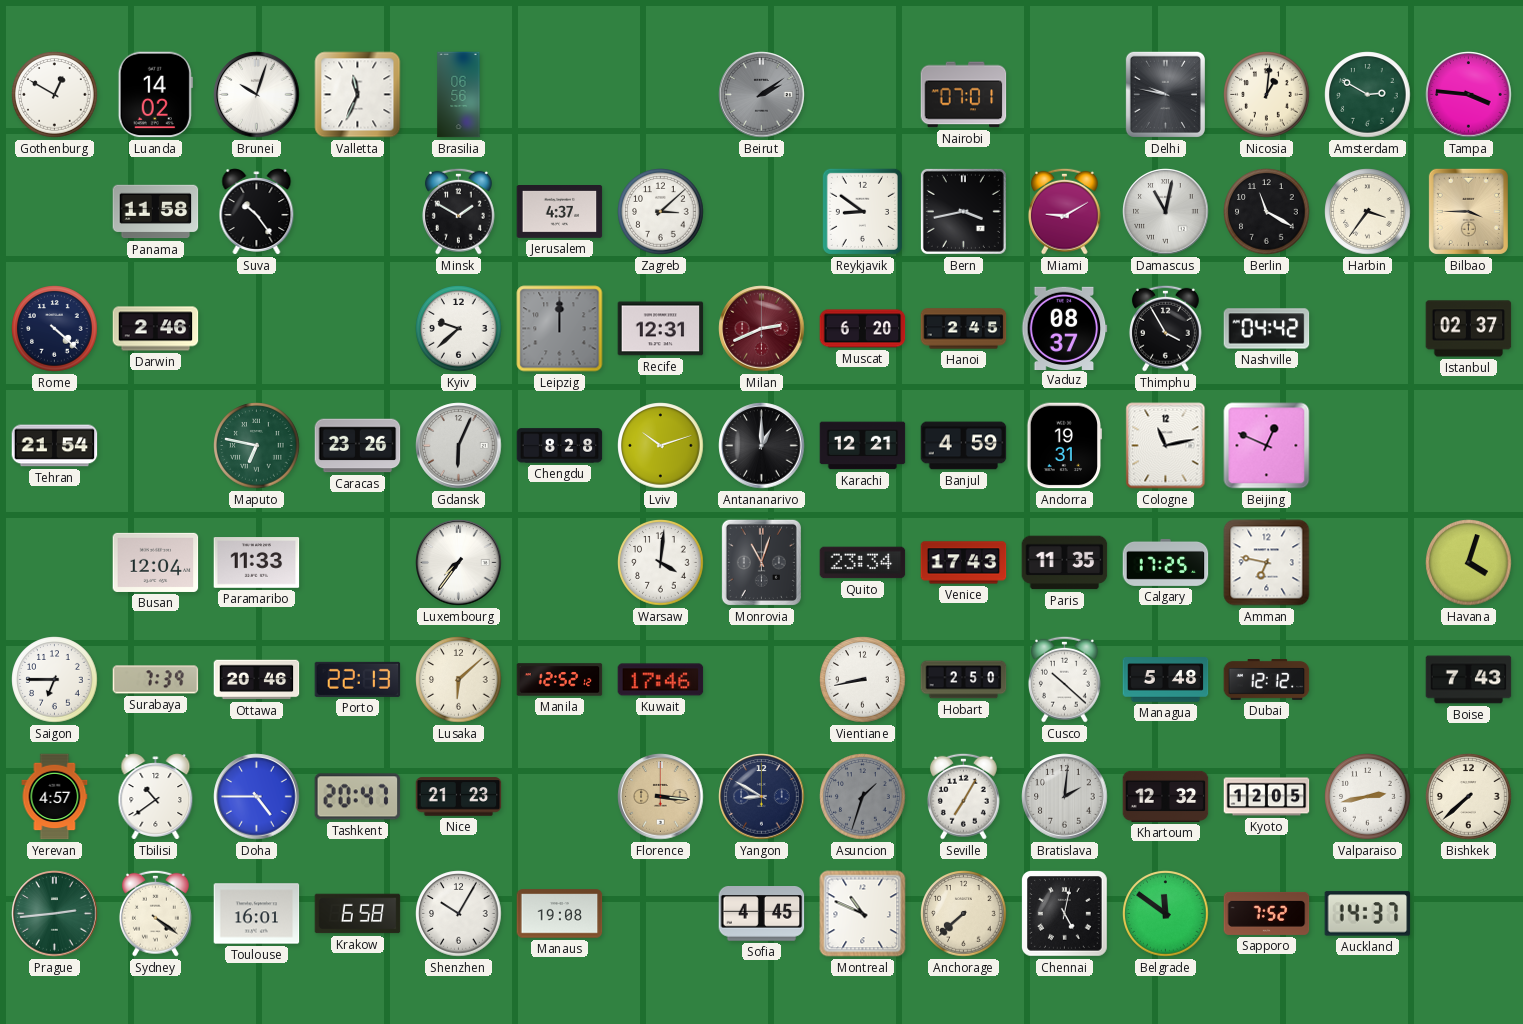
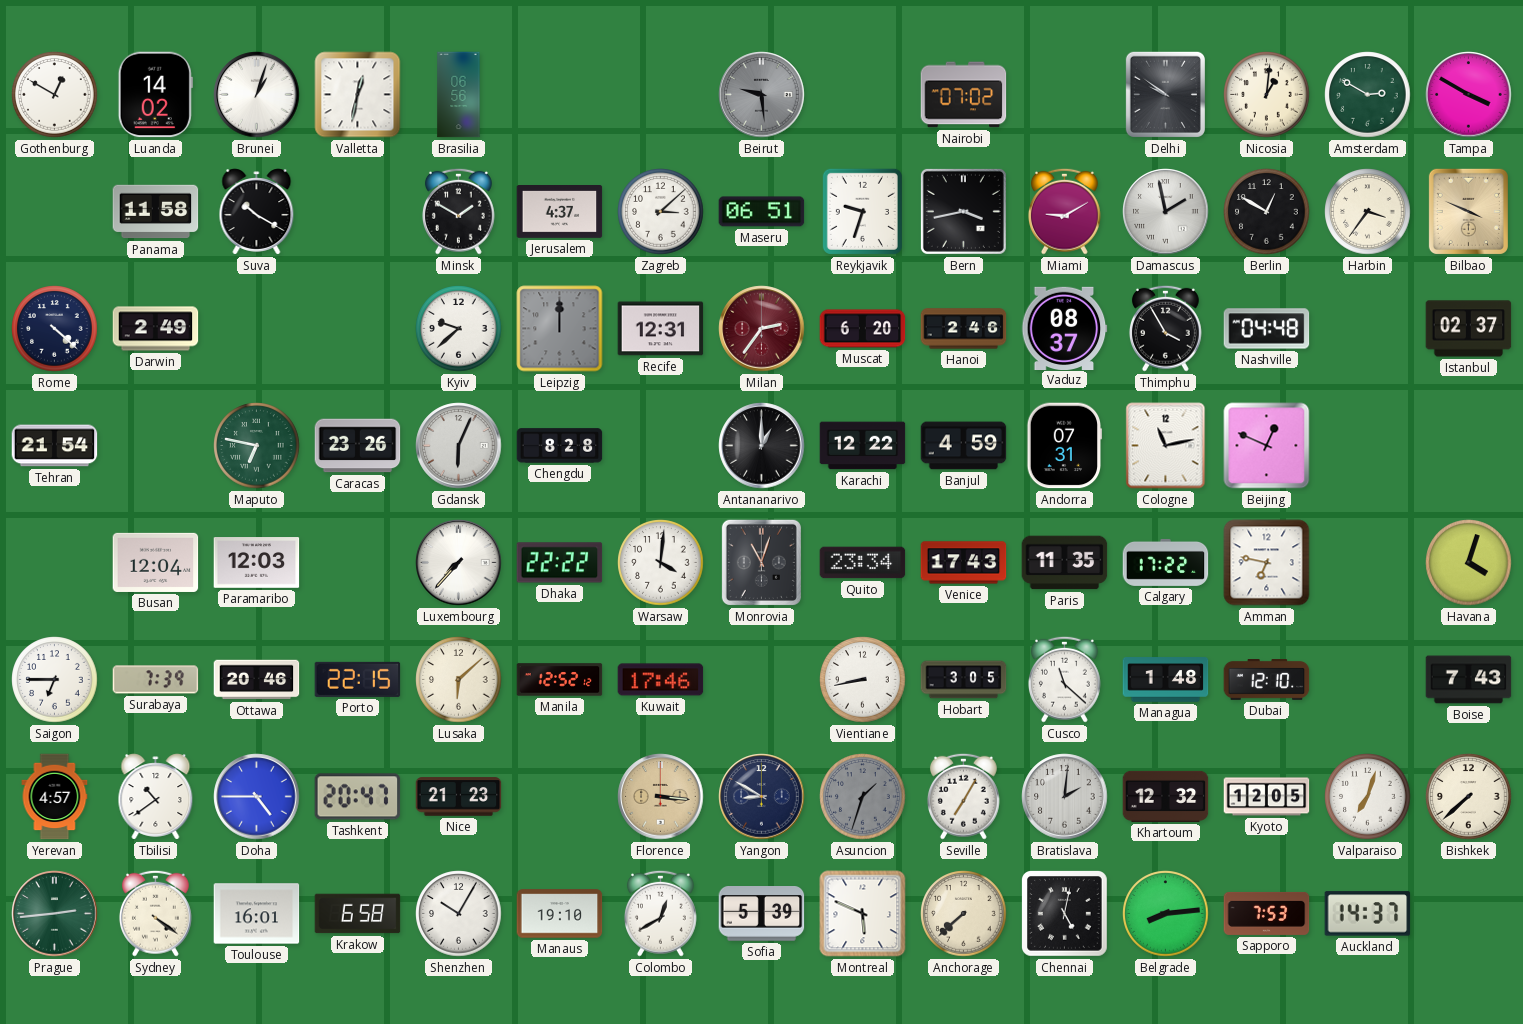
Brunei: 10:03 -> 1:03 (257, 95)
Valletta: 11:34 -> 12:32 (358, 95)
Beirut: 2:09 -> 9:29 (762, 95)
Nairobi: 07:01 -> 07:02 (964, 95)
Delhi: 9:47 -> 9:51 (1165, 94)
Tampa: 3:46 -> 3:50 (1469, 95)
Suva: 10:24 -> 10:20 (257, 212)
Maseru: none -> 06:51 (762, 212)
Reykjavik: 8:51 -> 9:33 (862, 211)
Damascus: 11:02 -> 1:58 (1166, 212)
Berlin: 11:20 -> 12:50 (1267, 212)
Bilbao: 3:45 -> 3:49 (1468, 211)
Darwin: 2:46 -> 2:49 (156, 329)
Milan: 2:41 -> 2:36 (762, 329)
Hanoi: 2:45 -> 2:46 (964, 329)
Nashville: 04:42 -> 04:48 (1267, 329)
Lviv: 10:12 -> none (661, 446)
Karachi: 12:21 -> 12:22 (863, 446)
Andorra: 19:31 -> 07:31 (1064, 446)
Paramaribo: 11:33 -> 12:03 (257, 563)
Luxembourg: 7:36 -> 7:37 (459, 563)
Dhaka: none -> 22:22 (560, 563)
Calgary: 17:25 -> 17:22 (1166, 562)
Porto: 22:13 -> 22:15 (358, 679)
Hobart: 2:50 -> 3:05 (964, 680)
Cusco: 10:22 -> 11:22 (1064, 679)
Managua: 5:48 -> 1:48 (1166, 680)
Dubai: 12:12 -> 12:10 (1267, 680)
Valparaiso: 2:43 -> 7:03 (1368, 797)
Manaus: 19:08 -> 19:10 (560, 914)
Colombo: none -> 12:40 (660, 913)
Sofia: 4:45 -> 5:39 (762, 914)
Montreal: 10:49 -> 5:49 (863, 914)
Belgrade: 11:51 -> 8:14 (1166, 914)
Sapporo: 7:52 -> 7:53 (1267, 913)
